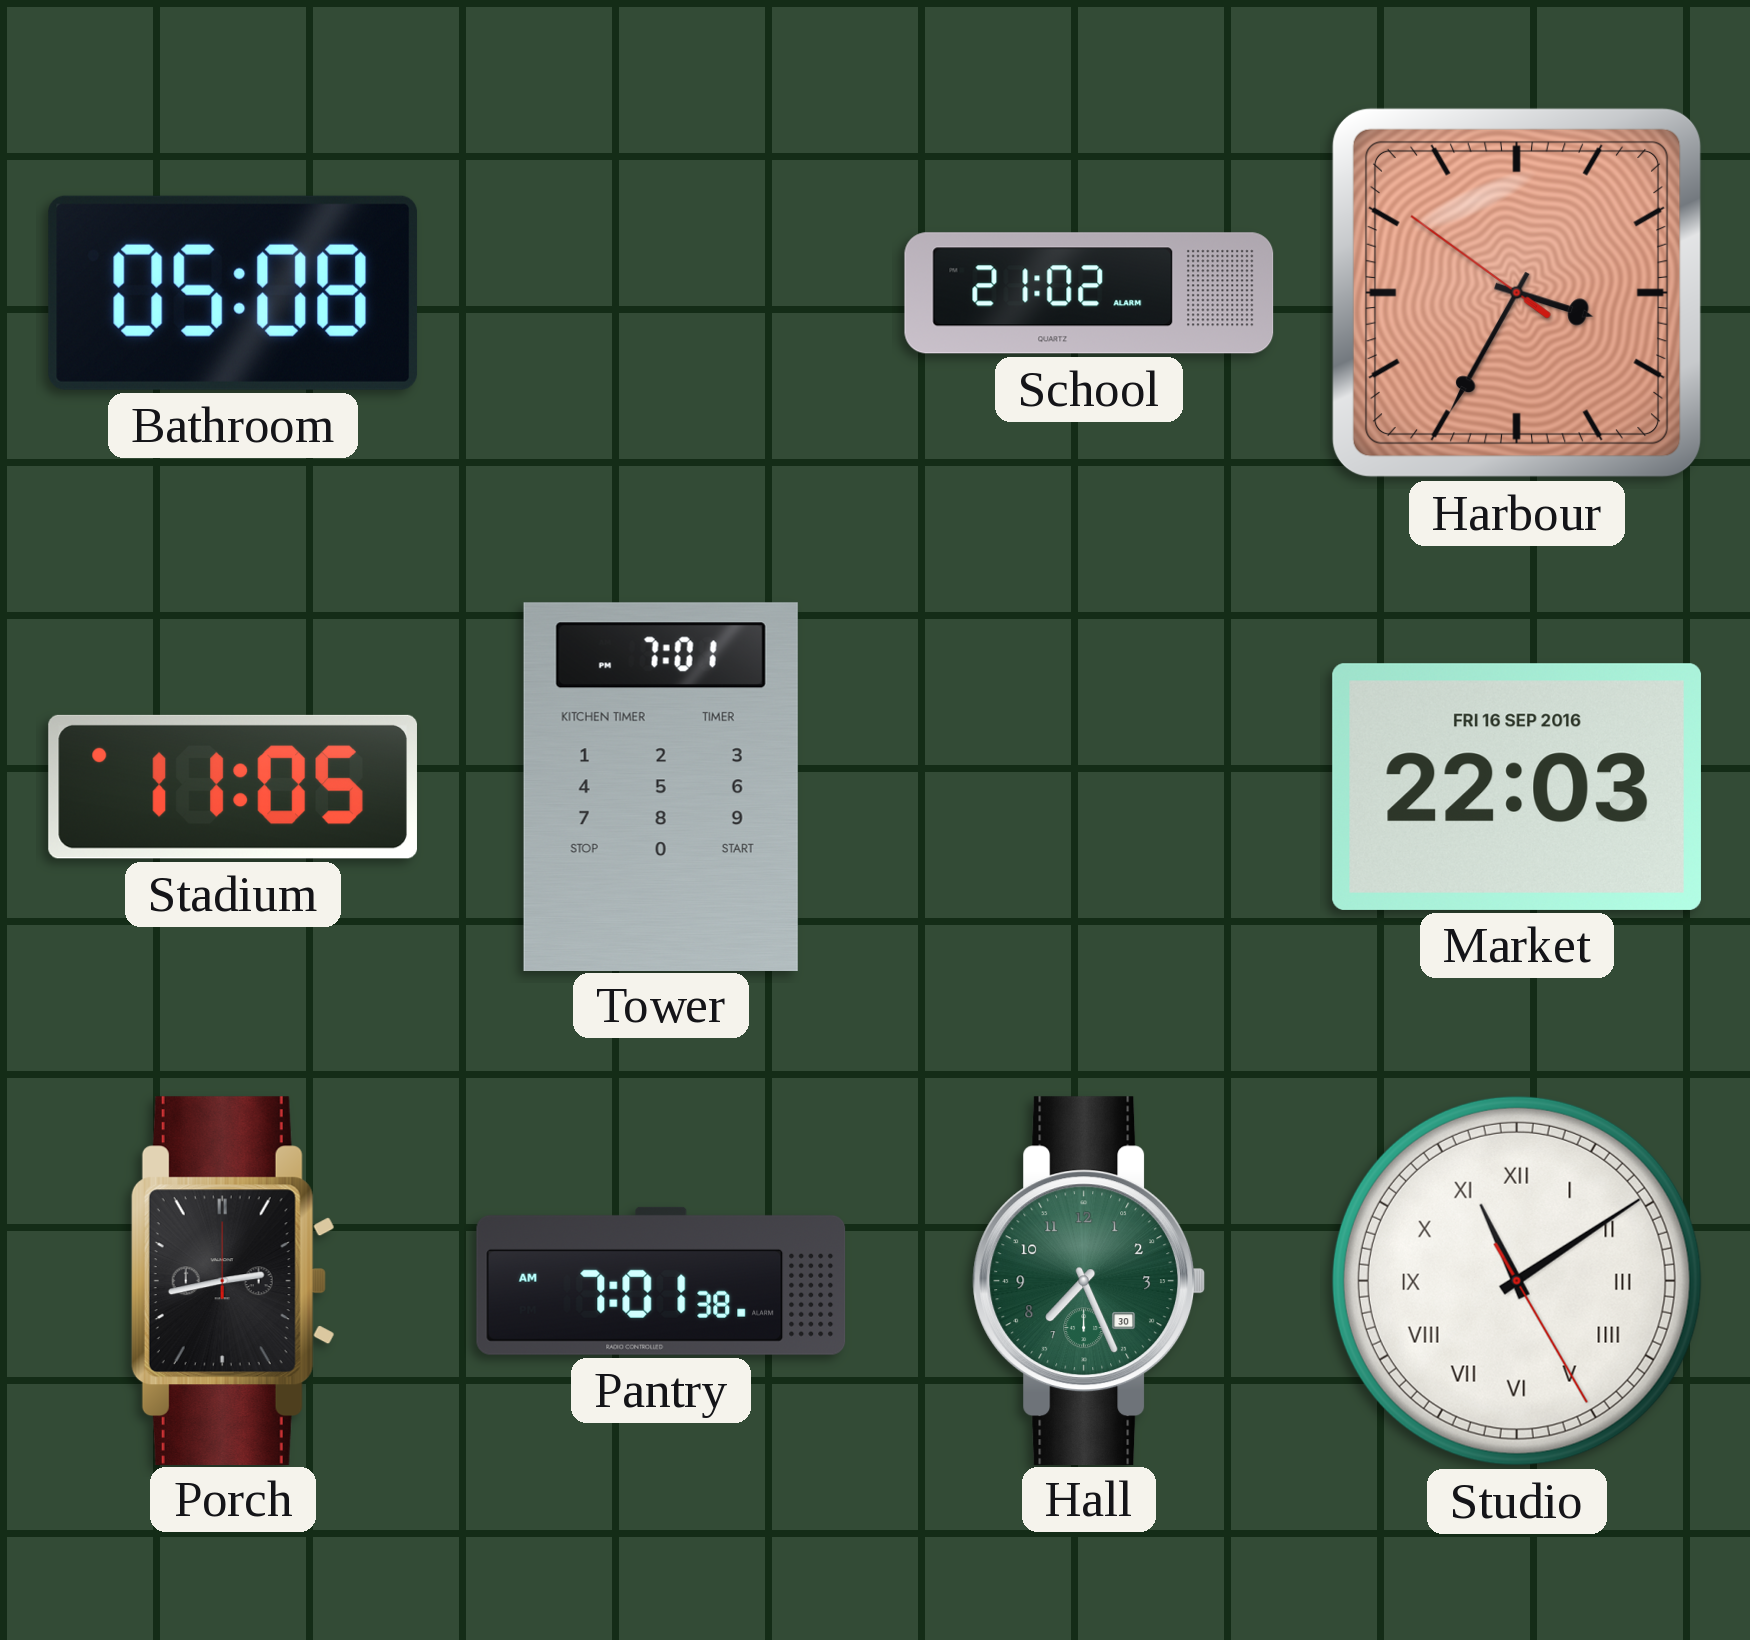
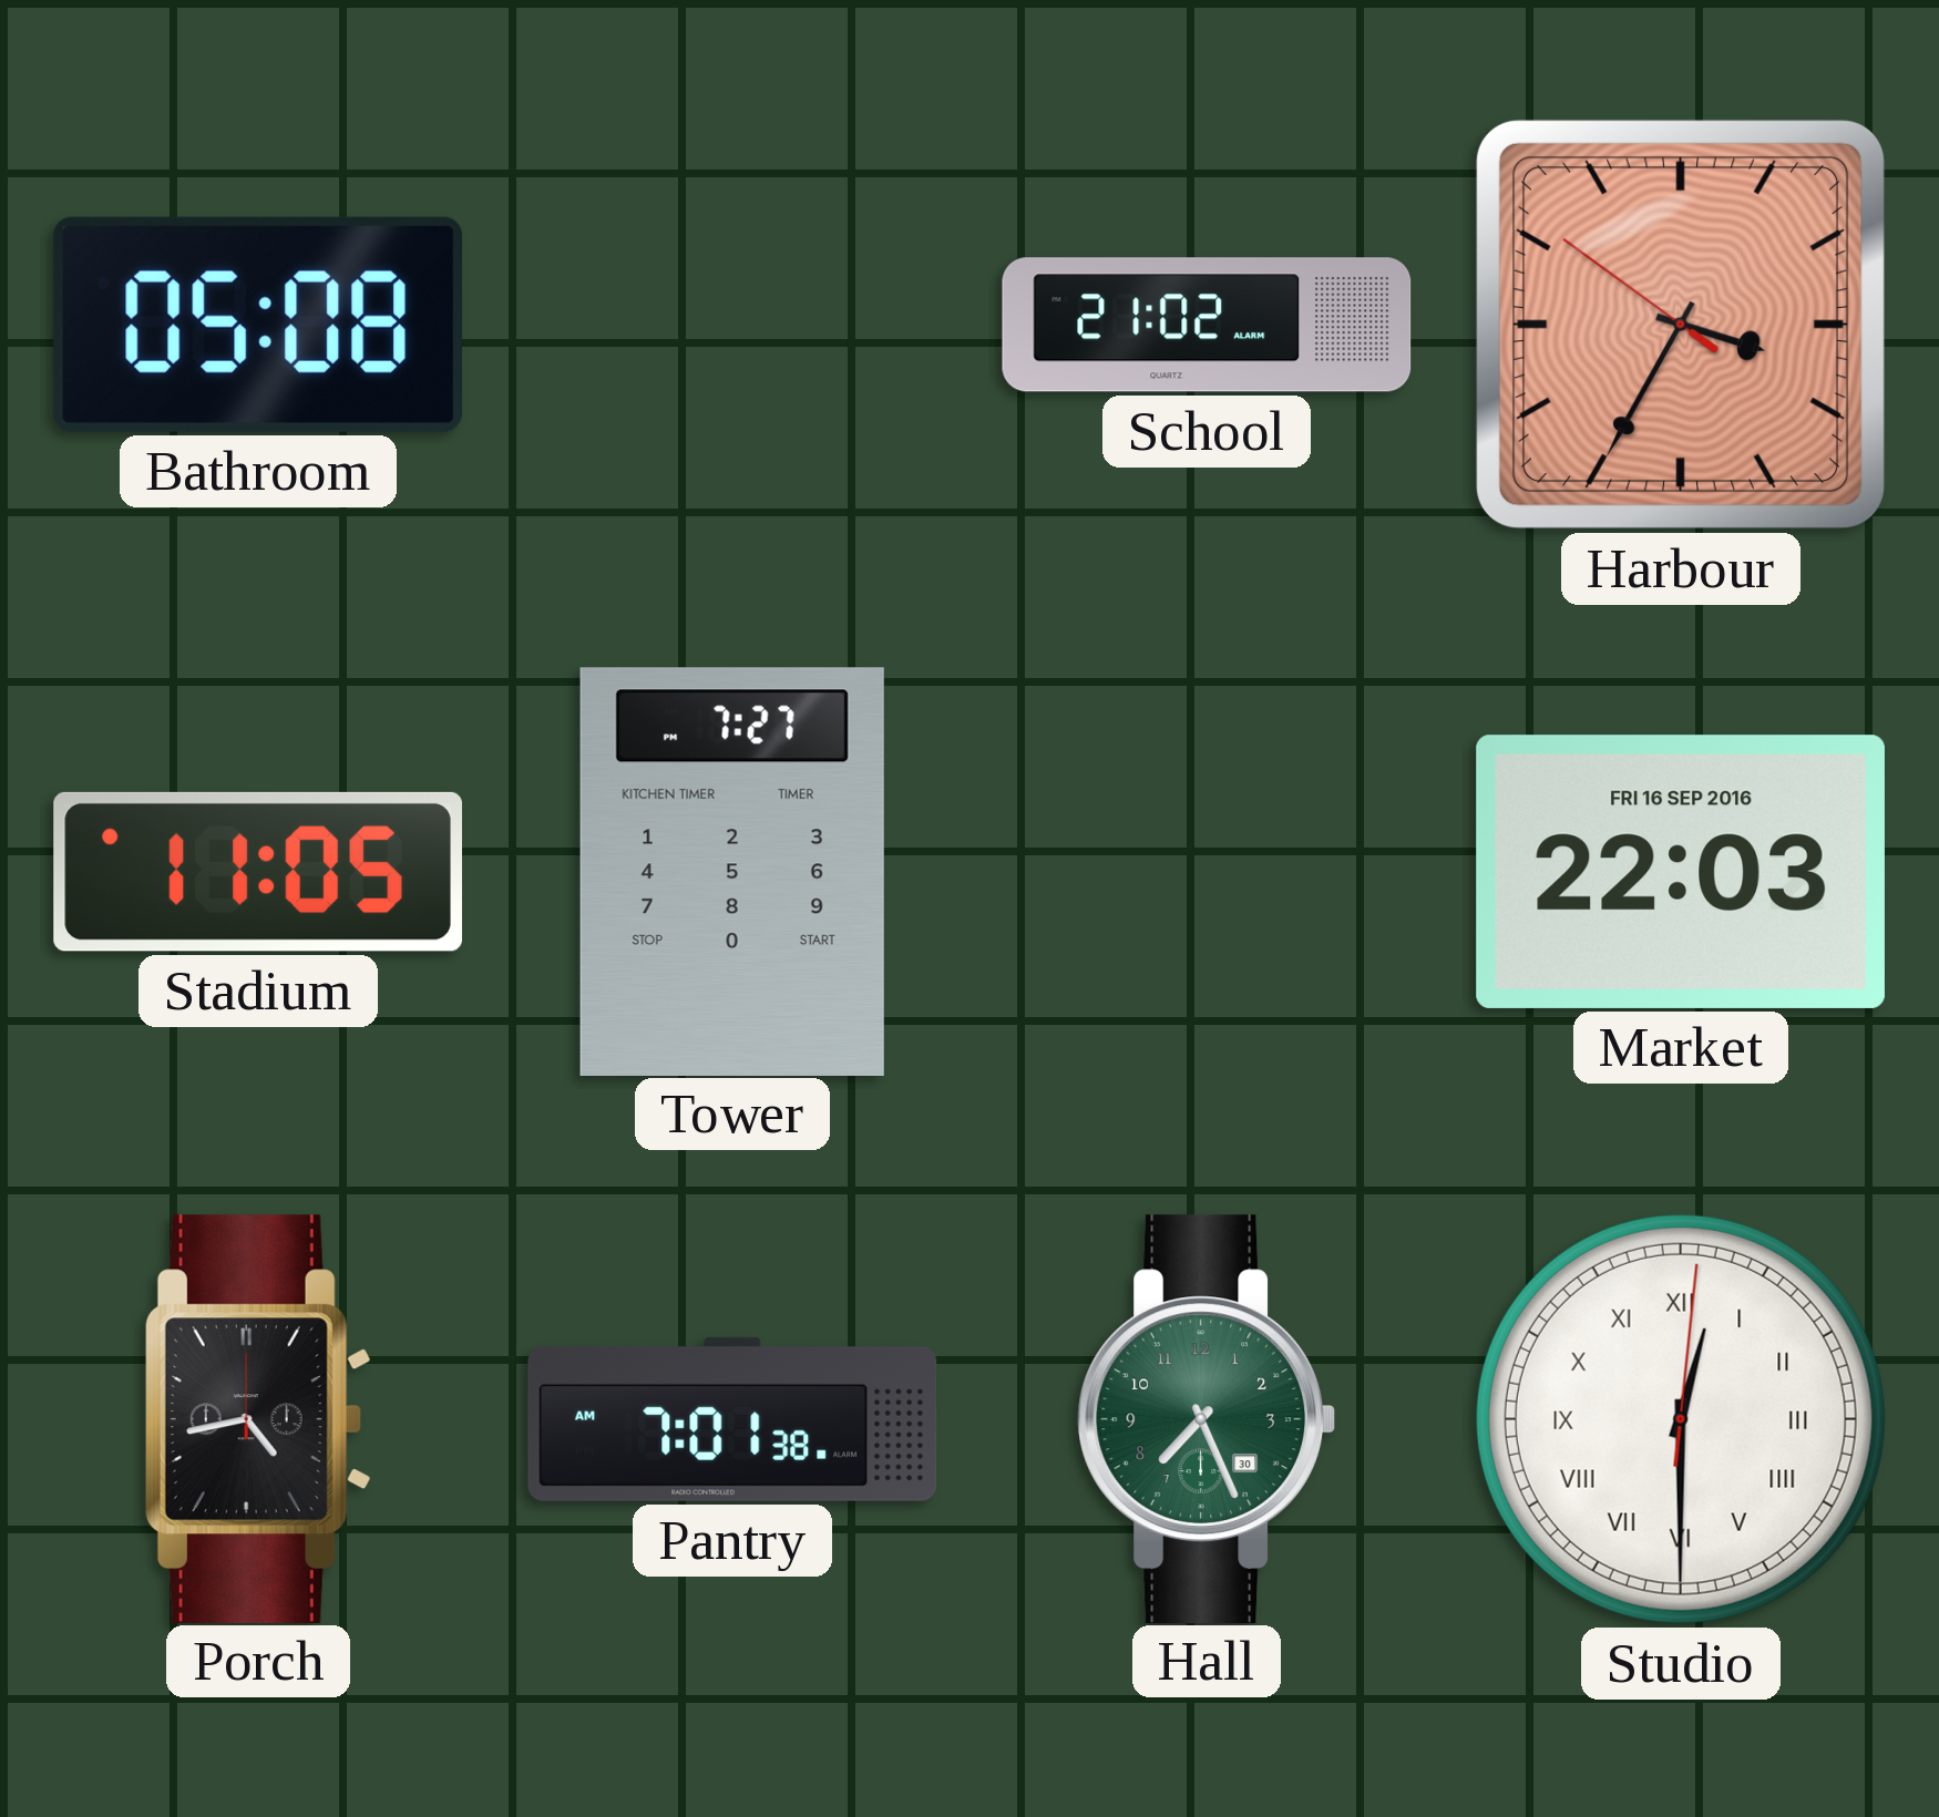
Tower: 7:01 -> 7:27 (732, 871)
Porch: 2:43 -> 4:43 (258, 1418)
Studio: 11:09 -> 12:30 (1681, 1419)
